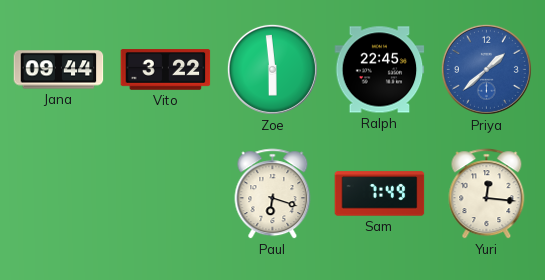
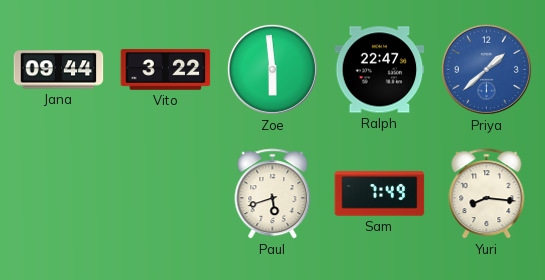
Ralph: 22:45 -> 22:47 (380, 70)
Paul: 6:18 -> 5:42 (273, 194)
Yuri: 12:16 -> 8:16 (487, 194)
